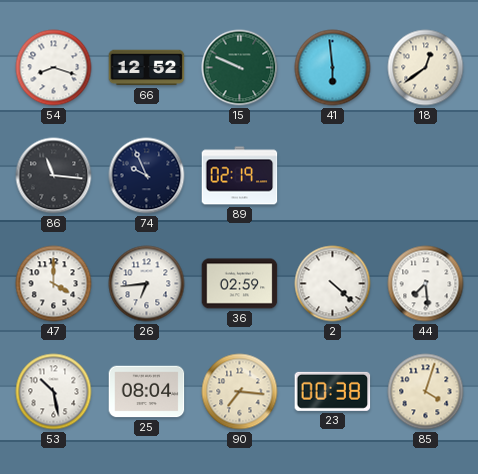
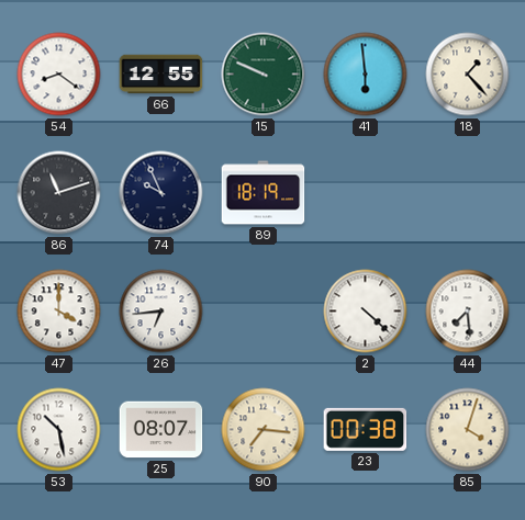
54: 8:18 -> 8:21 (59, 75)
66: 12:52 -> 12:55 (161, 75)
18: 12:39 -> 1:23 (468, 75)
86: 11:16 -> 11:12 (59, 193)
89: 02:19 -> 18:19 (264, 193)
36: 02:59 -> none (240, 284)
25: 08:04 -> 08:07 (161, 430)
